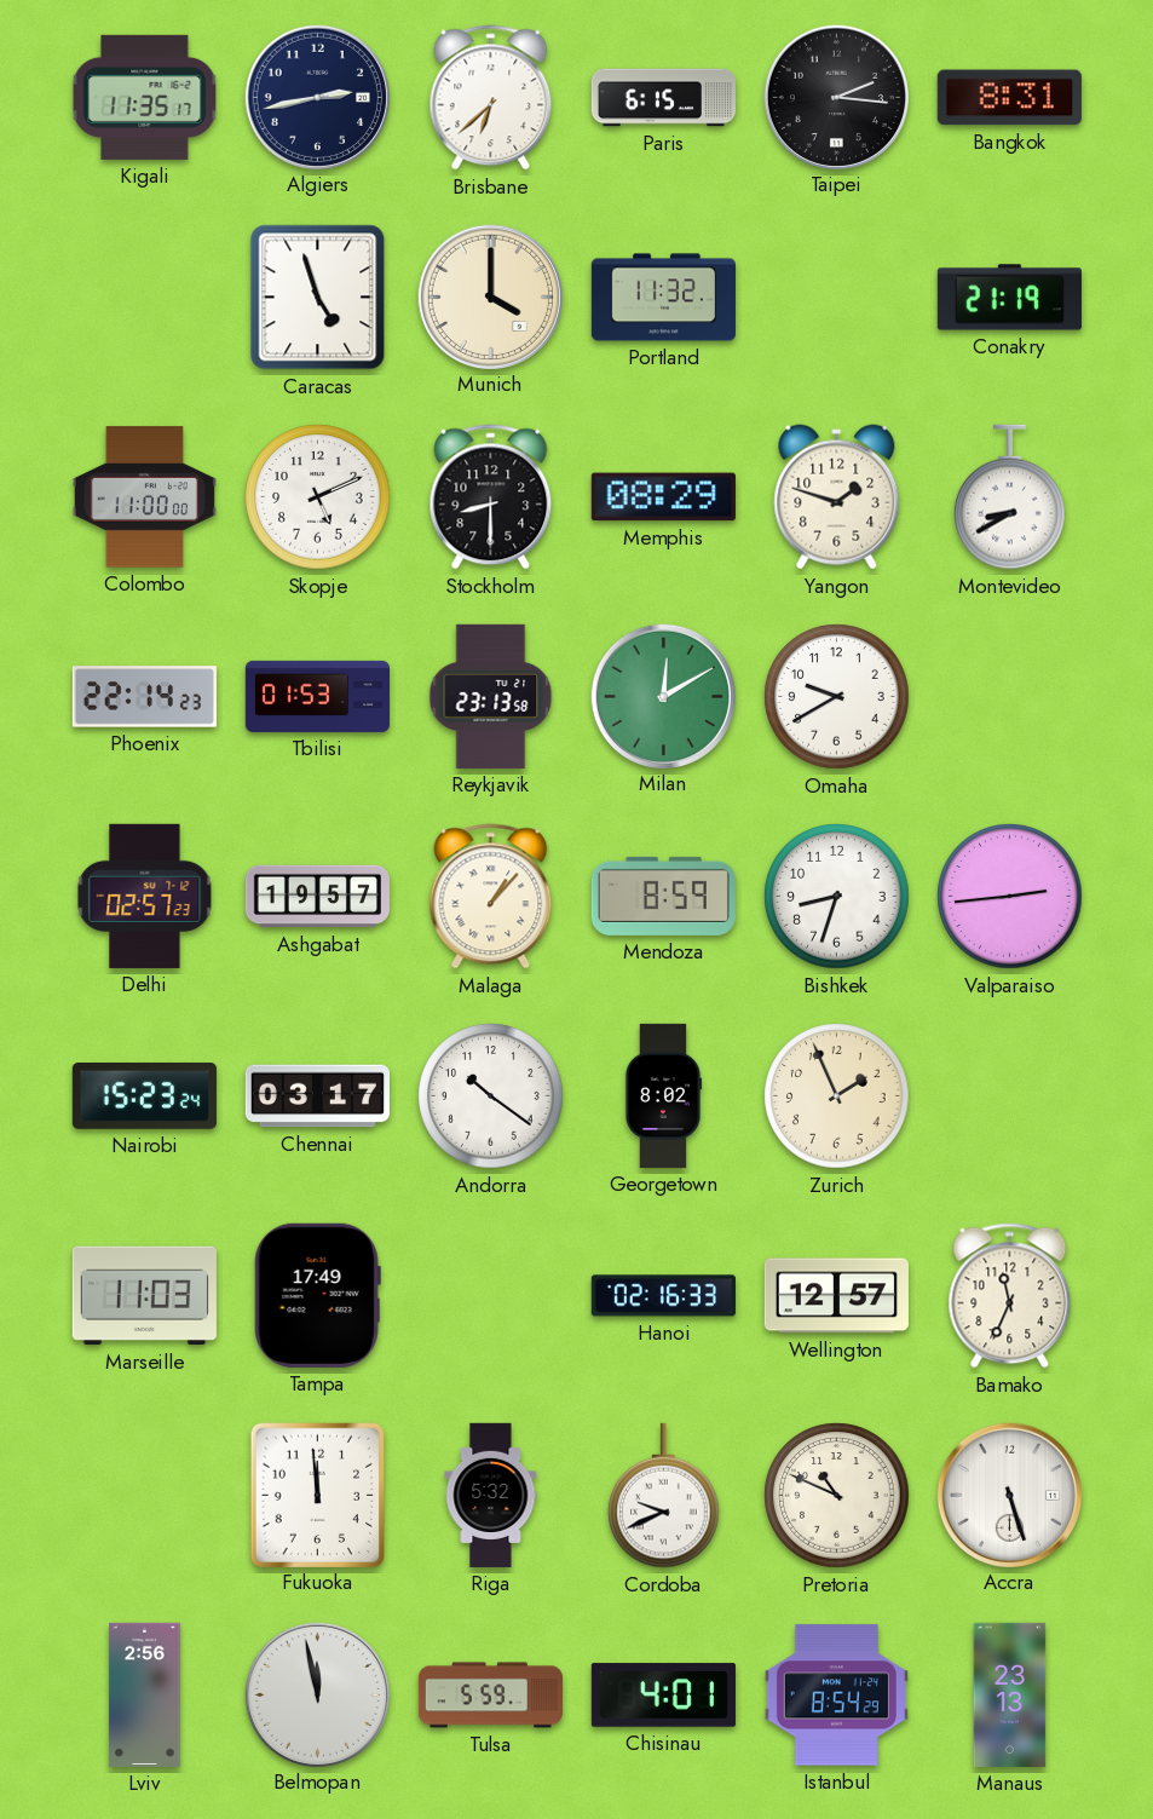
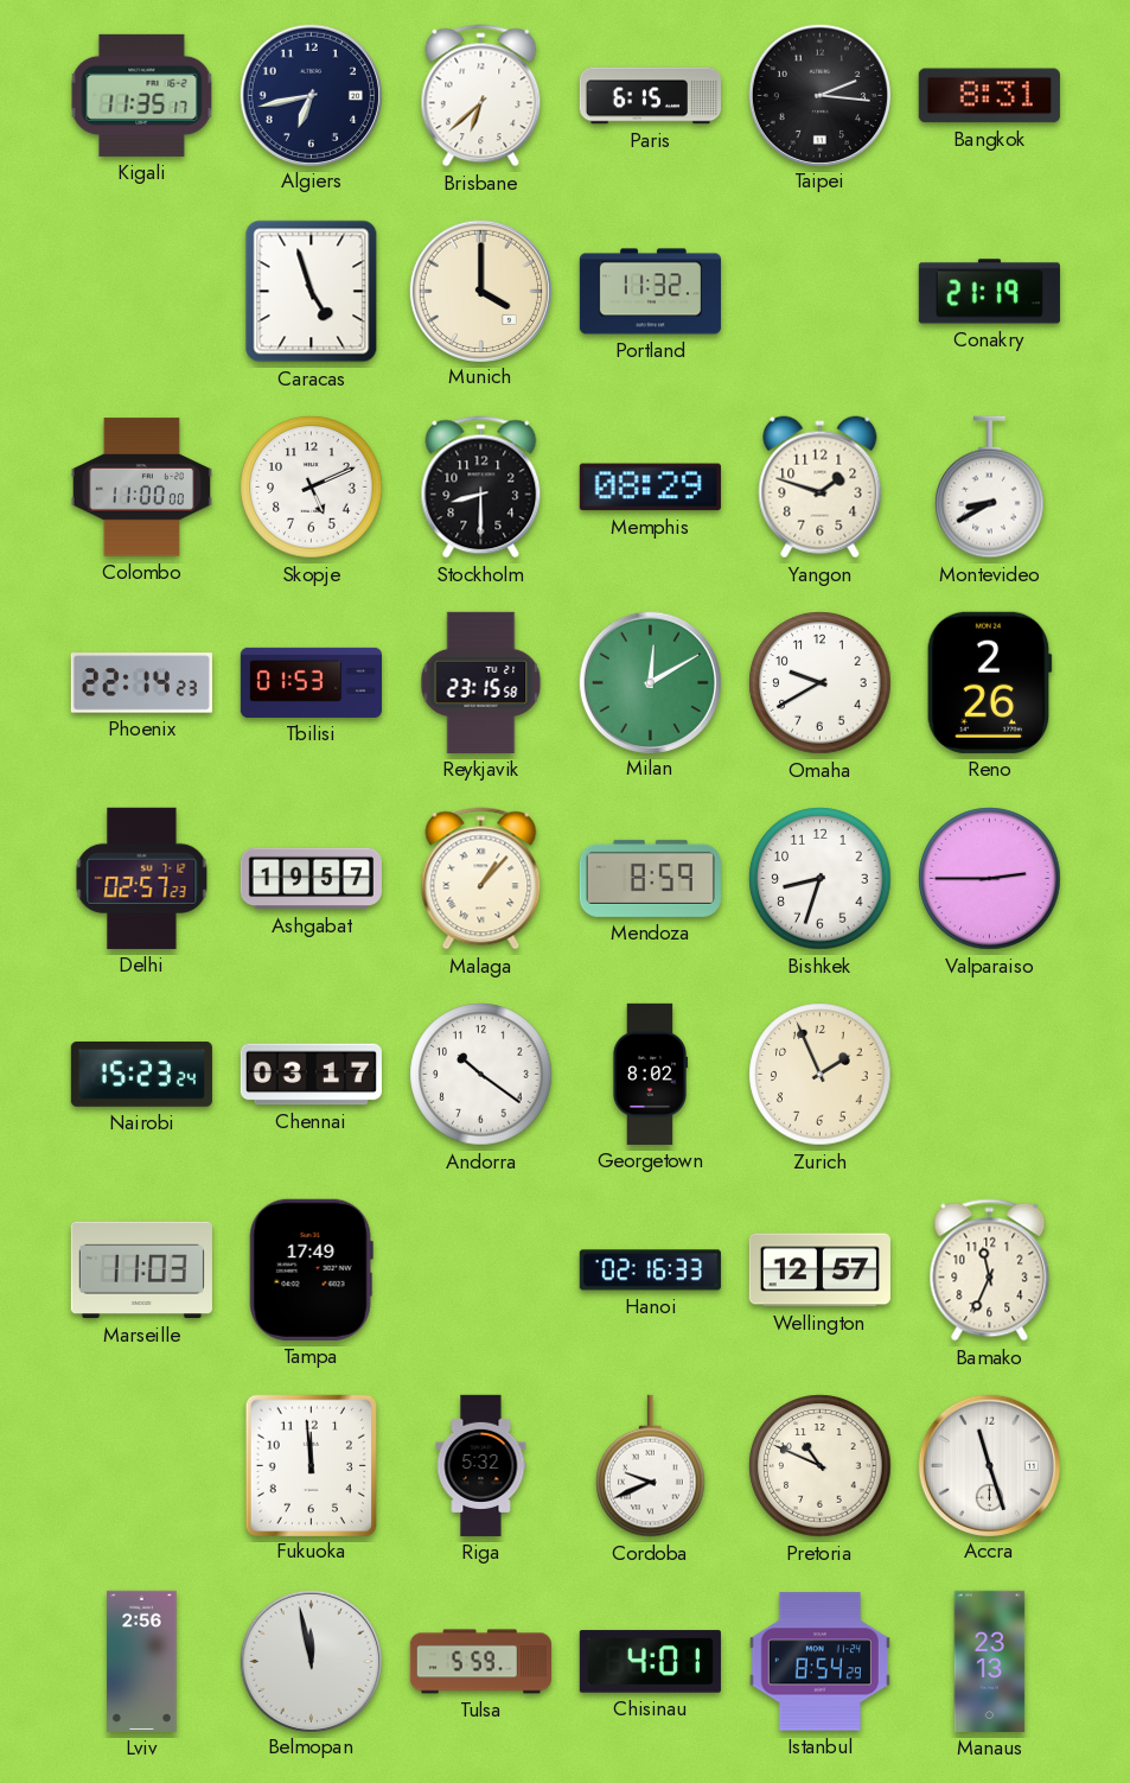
Algiers: 2:43 -> 6:43 (311, 95)
Reykjavik: 23:13 -> 23:15 (481, 682)
Reno: none -> 2:26 (989, 682)
Valparaiso: 2:44 -> 2:45 (990, 879)
Accra: 5:27 -> 11:27 (989, 1465)
